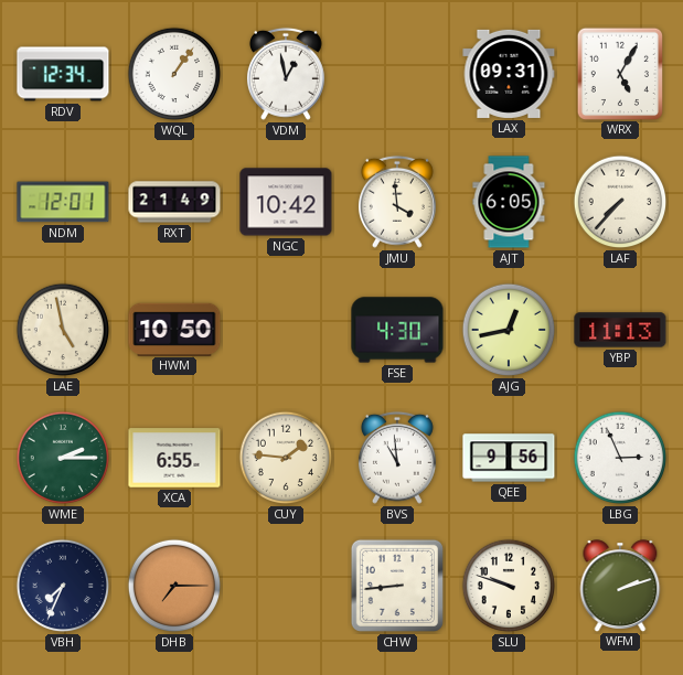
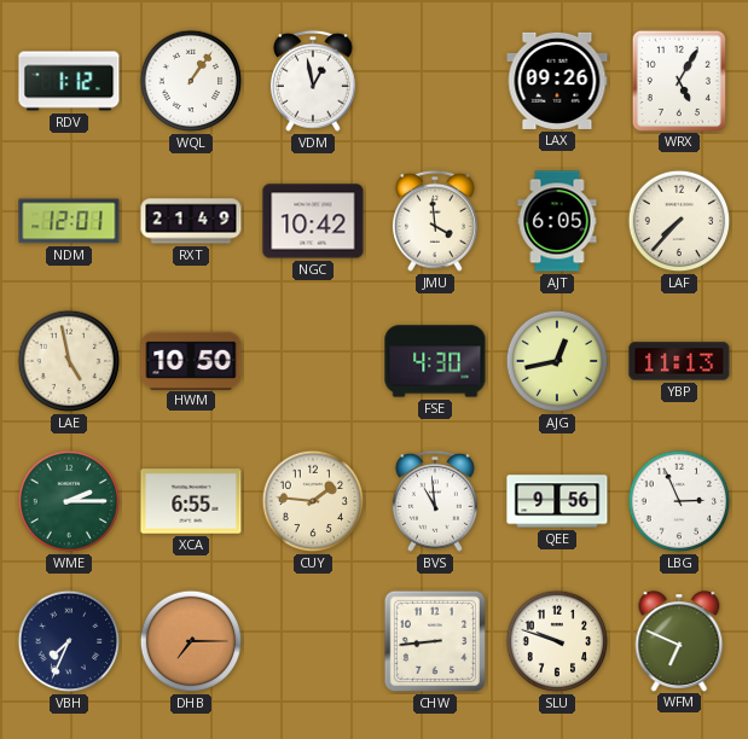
RDV: 12:34 -> 1:12 (69, 81)
LAX: 09:31 -> 09:26 (557, 81)
WFM: 2:12 -> 6:49 (679, 641)
